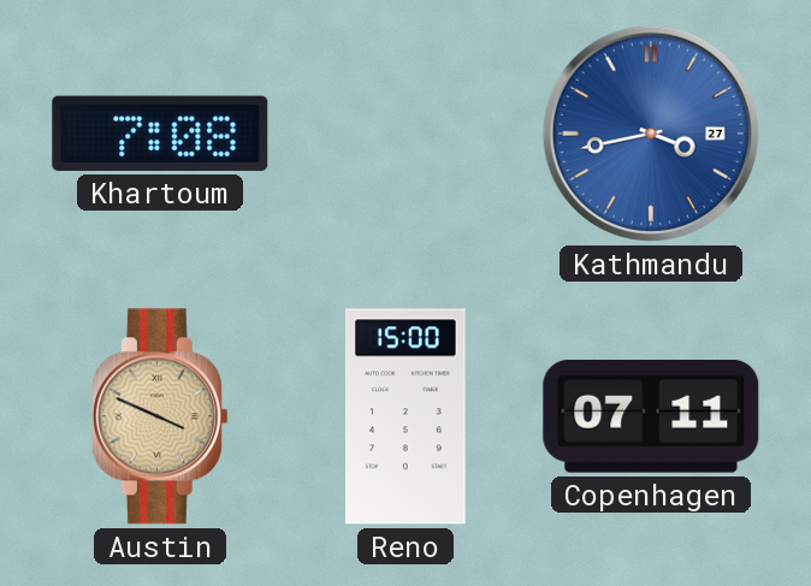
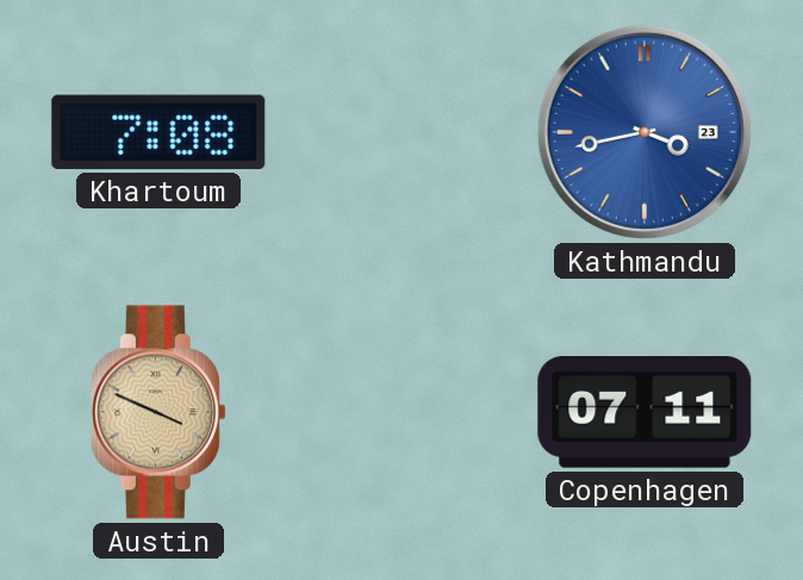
Kathmandu date: 27 -> 23 (645, 132)
Reno: 15:00 -> none (407, 416)
